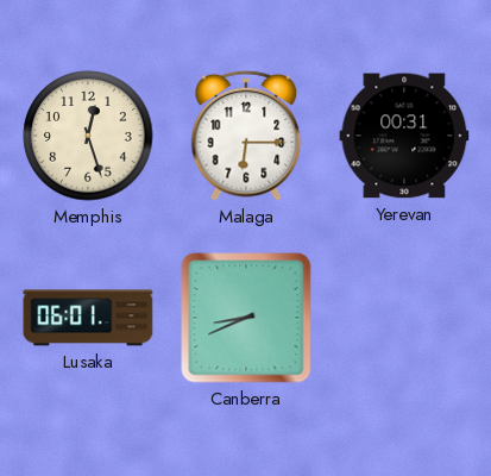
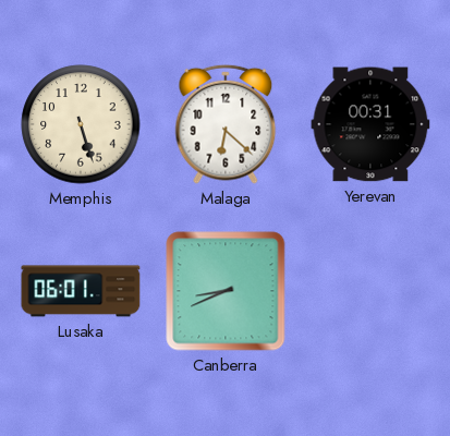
Memphis: 12:27 -> 5:27 (81, 124)
Malaga: 6:15 -> 6:22 (226, 124)
